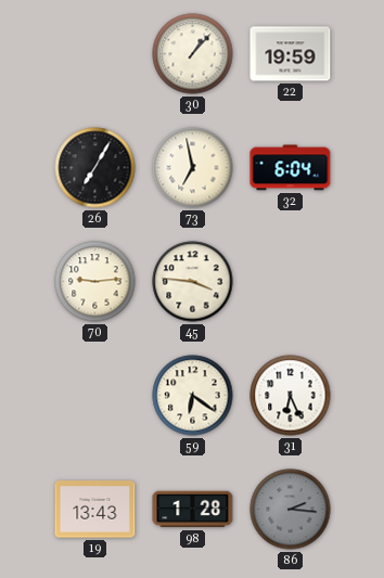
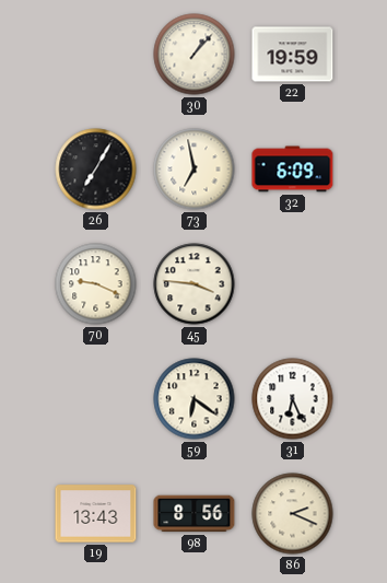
32: 6:04 -> 6:09 (293, 170)
70: 9:14 -> 9:19 (96, 284)
98: 1:28 -> 8:56 (195, 514)
86: 2:16 -> 2:19 (293, 514)
86 dial: grey -> cream (293, 514)
